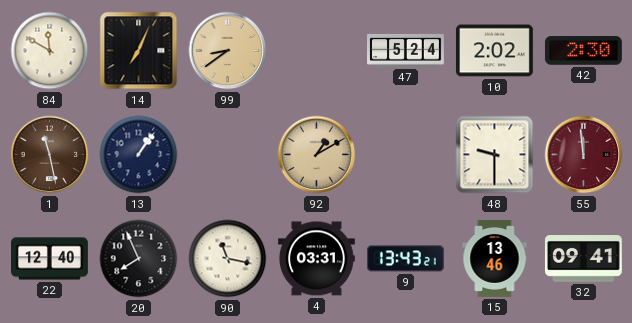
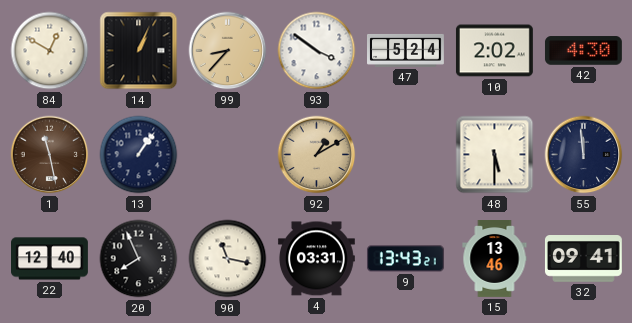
84: 11:50 -> 12:50 (50, 51)
14: 7:04 -> 1:04 (139, 51)
99: 8:39 -> 8:37 (228, 51)
93: none -> 3:51 (317, 51)
42: 2:30 -> 4:30 (583, 51)
48: 9:30 -> 5:30 (495, 155)
55 dial: burgundy -> navy (584, 155)
